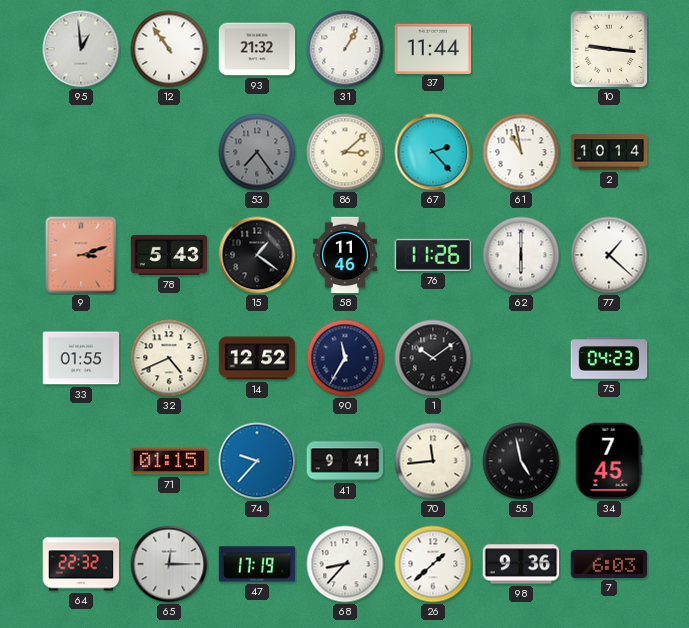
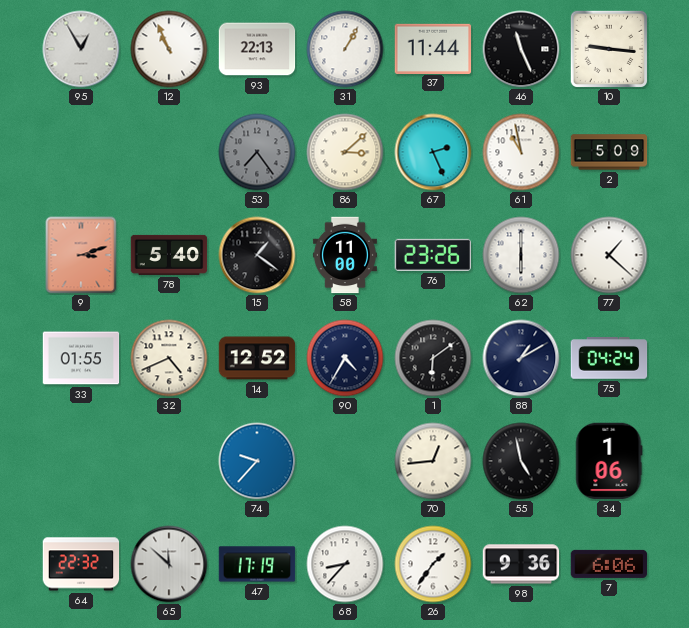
95: 12:59 -> 12:55 (81, 49)
12: 10:54 -> 10:56 (169, 49)
93: 21:32 -> 22:13 (257, 49)
46: none -> 11:26 (521, 49)
67: 2:23 -> 2:26 (433, 152)
2: 10:14 -> 5:09 (609, 152)
78: 5:43 -> 5:40 (169, 255)
58: 11:46 -> 11:00 (345, 255)
76: 11:26 -> 23:26 (432, 255)
90: 11:35 -> 4:35 (345, 358)
1: 10:09 -> 6:09 (433, 358)
88: none -> 1:10 (521, 358)
75: 04:23 -> 04:24 (609, 358)
71: 01:15 -> none (169, 461)
41: 9:41 -> none (345, 461)
70: 11:44 -> 12:44 (433, 461)
34: 7:45 -> 1:06 (609, 461)
65: 12:15 -> 11:52 (169, 564)
26: 1:38 -> 1:36 (433, 564)
7: 6:03 -> 6:06 (609, 564)
